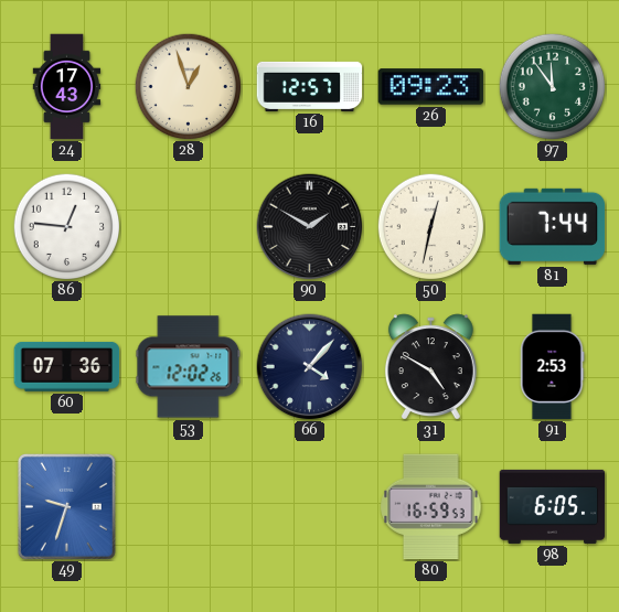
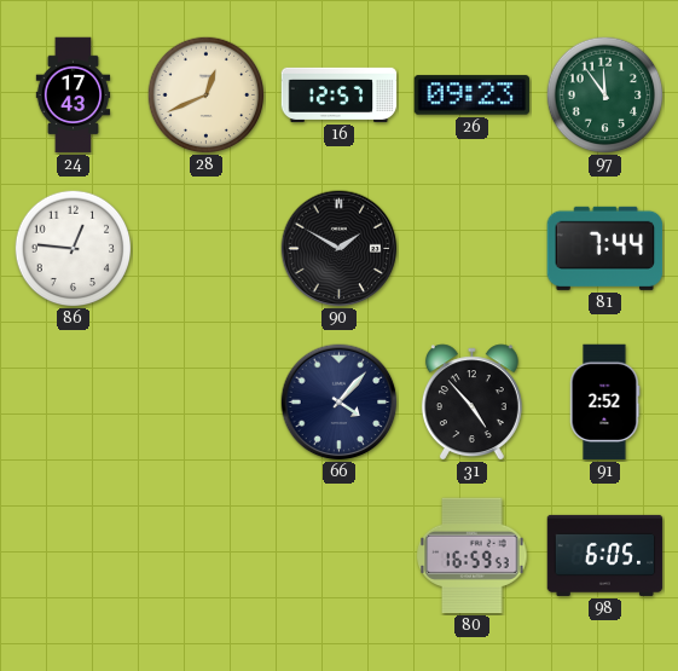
28: 12:57 -> 12:41 (205, 94)
50: 12:32 -> none (430, 226)
60: 07:36 -> none (67, 367)
53: 12:02 -> none (189, 367)
31: 4:50 -> 4:53 (471, 403)
91: 2:53 -> 2:52 (604, 403)
49: 9:33 -> none (66, 506)
